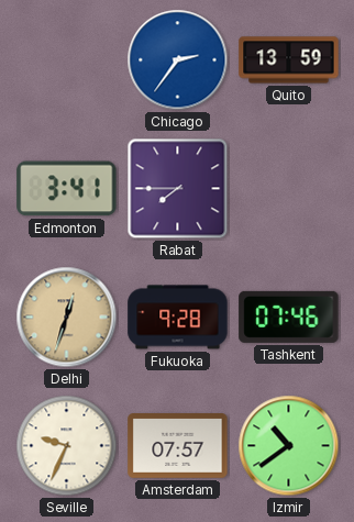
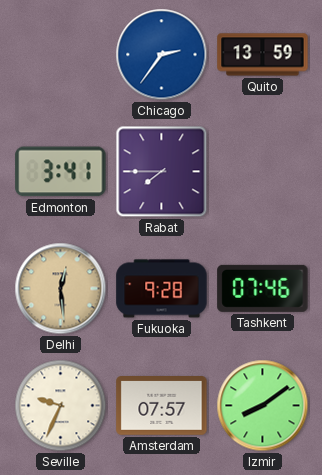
Delhi: 12:33 -> 12:29 (61, 289)
Izmir: 10:39 -> 8:09 (263, 406)
